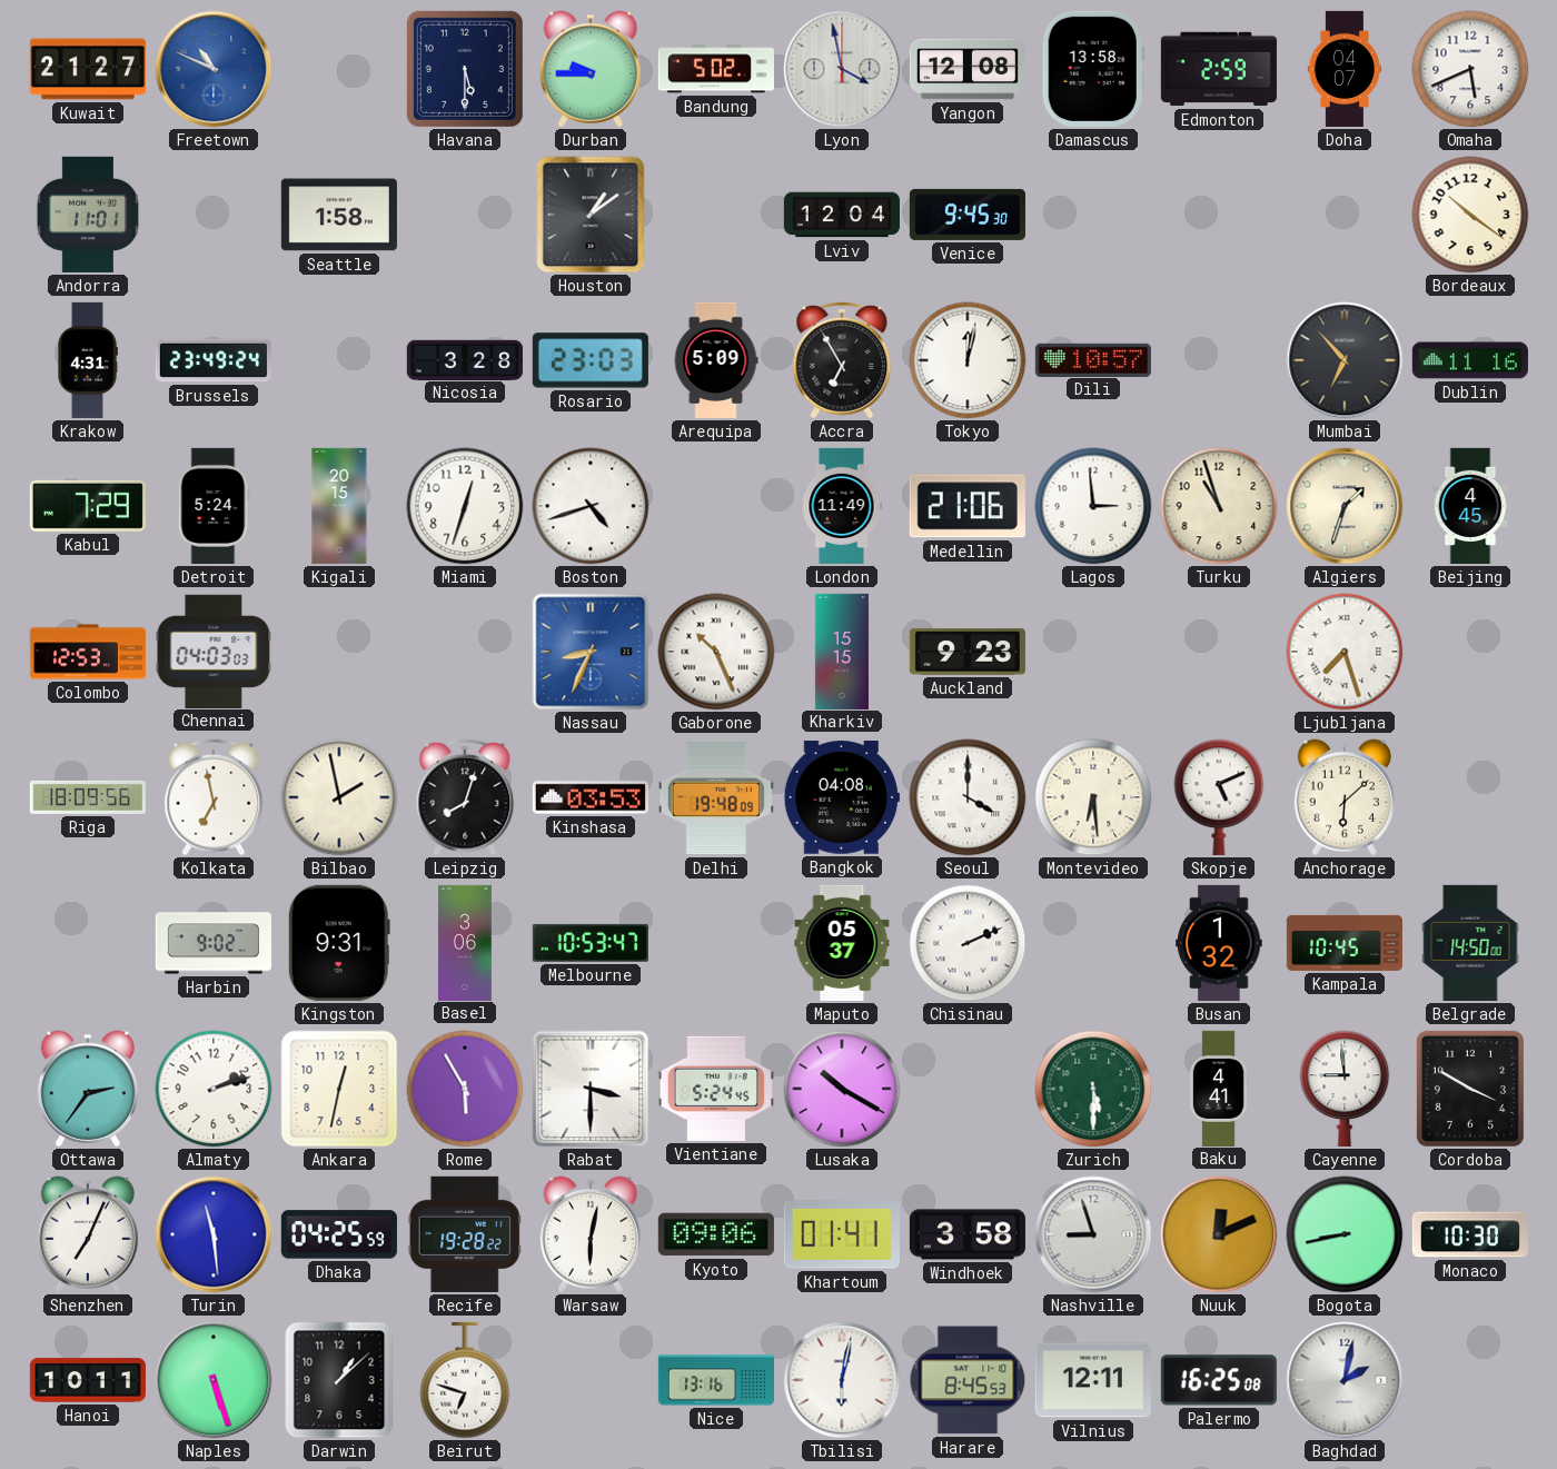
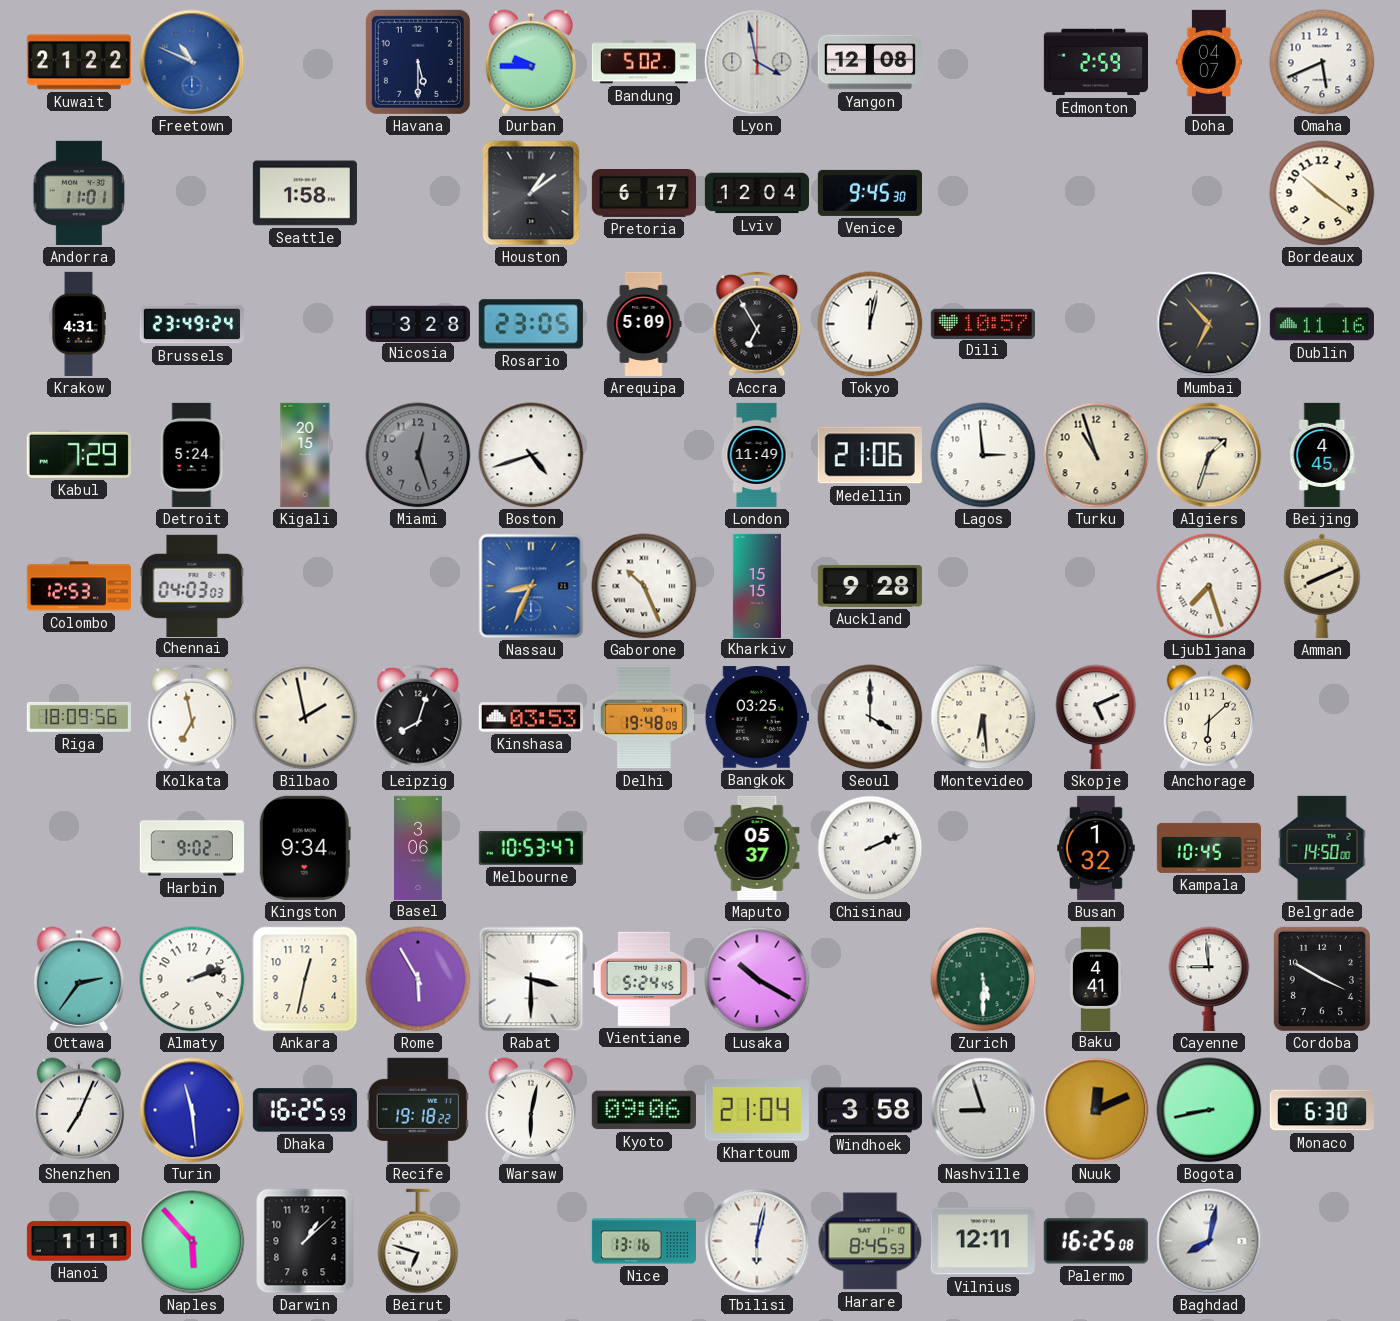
Kuwait: 21:27 -> 21:22 (79, 62)
Damascus: 13:58 -> none (1093, 69)
Pretoria: none -> 6:17 (644, 193)
Rosario: 23:03 -> 23:05 (531, 324)
Miami: 12:33 -> 12:27 (418, 455)
Miami dial: white -> grey (418, 455)
Auckland: 9:23 -> 9:28 (870, 586)
Amman: none -> 8:11 (1322, 586)
Bangkok: 04:08 -> 03:25 (757, 717)
Kingston: 9:31 -> 9:34 (305, 848)
Dhaka: 04:25 -> 16:25 (305, 1110)
Recife: 19:28 -> 19:18 (418, 1110)
Khartoum: 01:41 -> 21:04 (757, 1111)
Monaco: 10:30 -> 6:30 (1322, 1110)
Hanoi: 10:11 -> 1:11 (79, 1241)
Naples: 5:27 -> 5:53 (192, 1241)
Baghdad: 2:02 -> 8:02 (1209, 1241)
